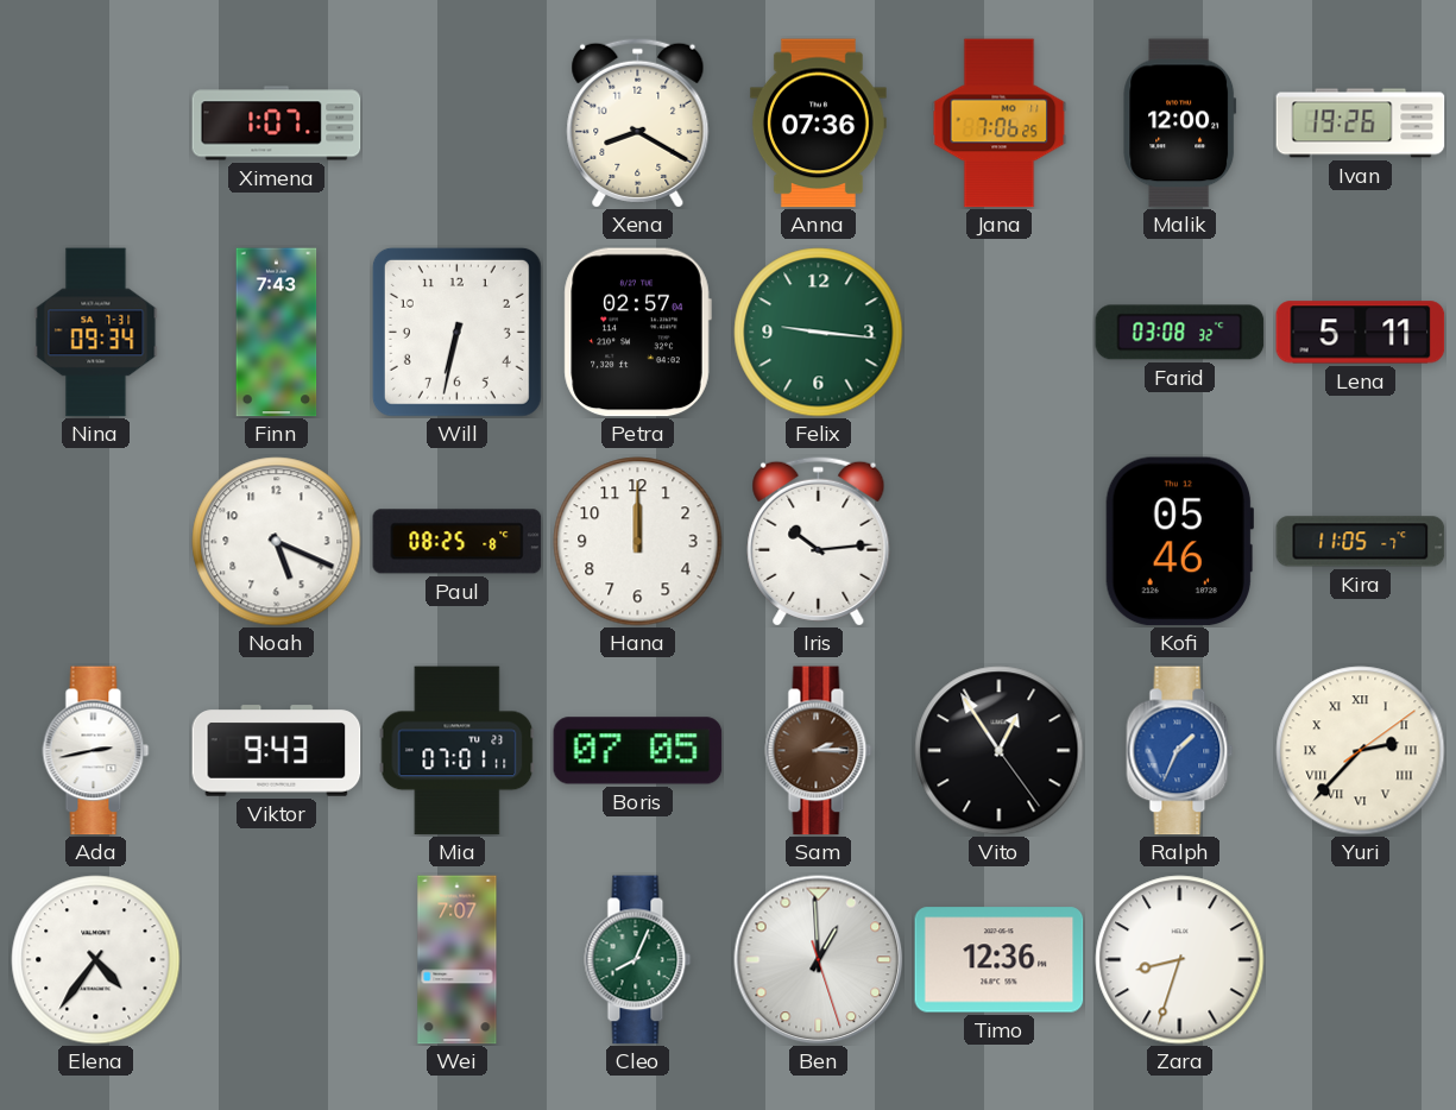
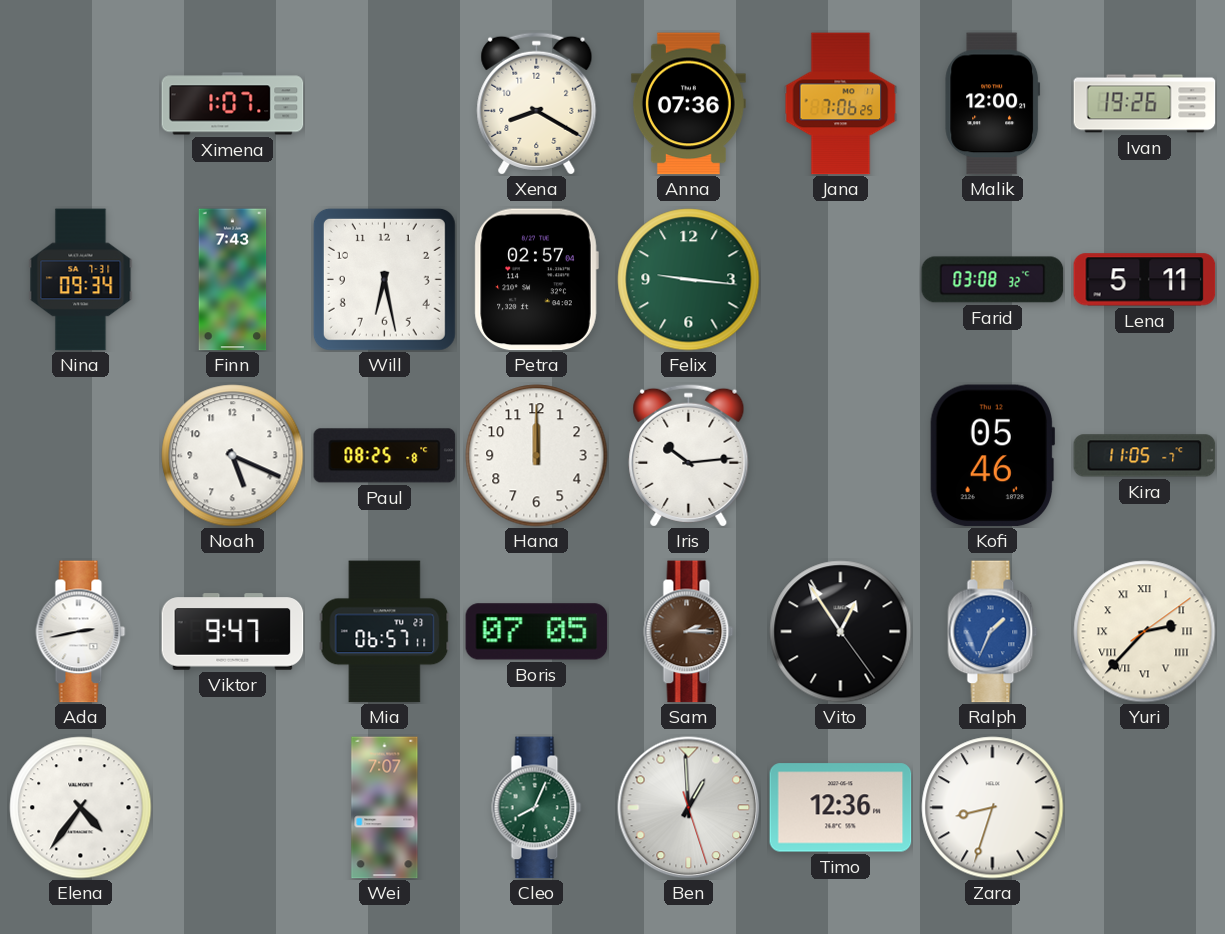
Will: 6:32 -> 6:28 (384, 279)
Viktor: 9:43 -> 9:47 (233, 632)
Mia: 07:01 -> 06:57 (385, 632)
